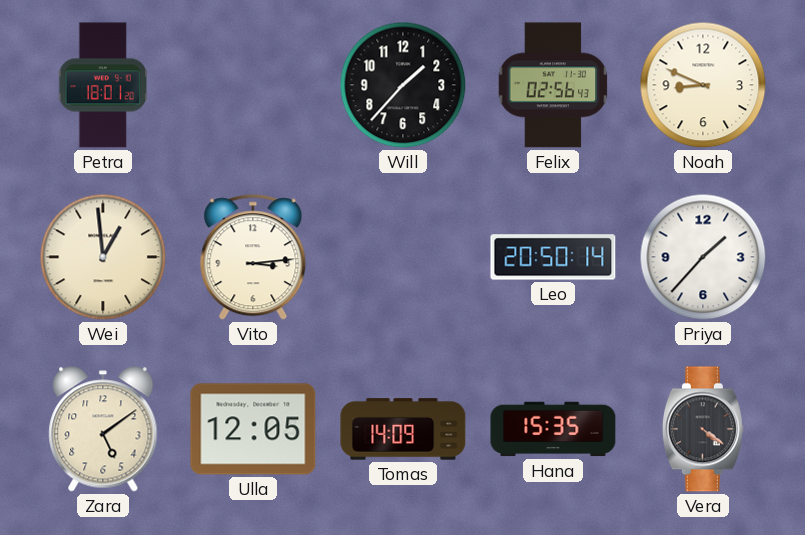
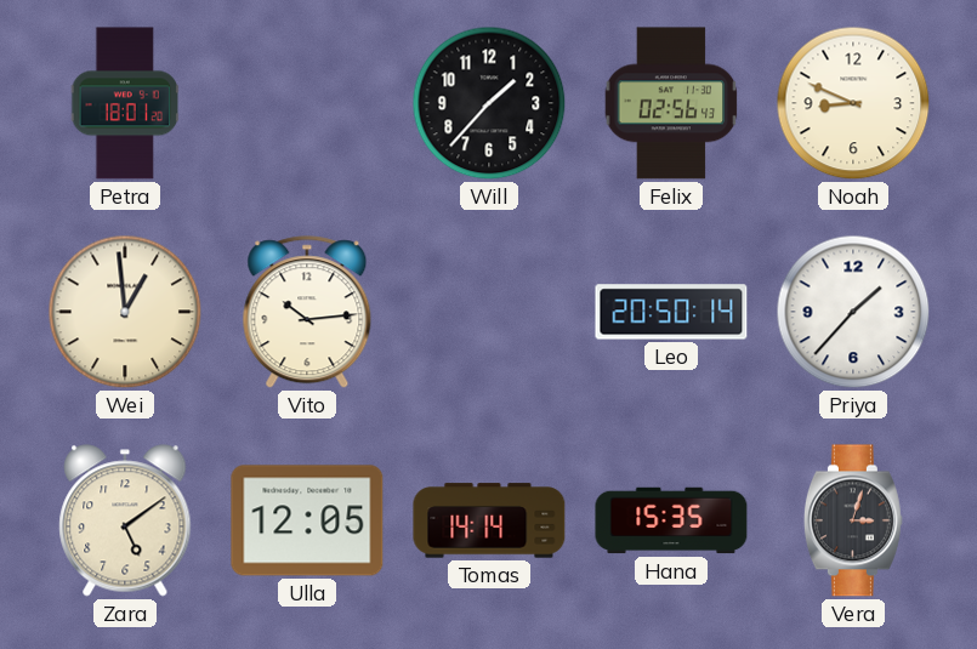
Vito: 3:14 -> 10:14 (307, 313)
Tomas: 14:09 -> 14:14 (489, 520)
Vera: 4:21 -> 3:03 (853, 520)
